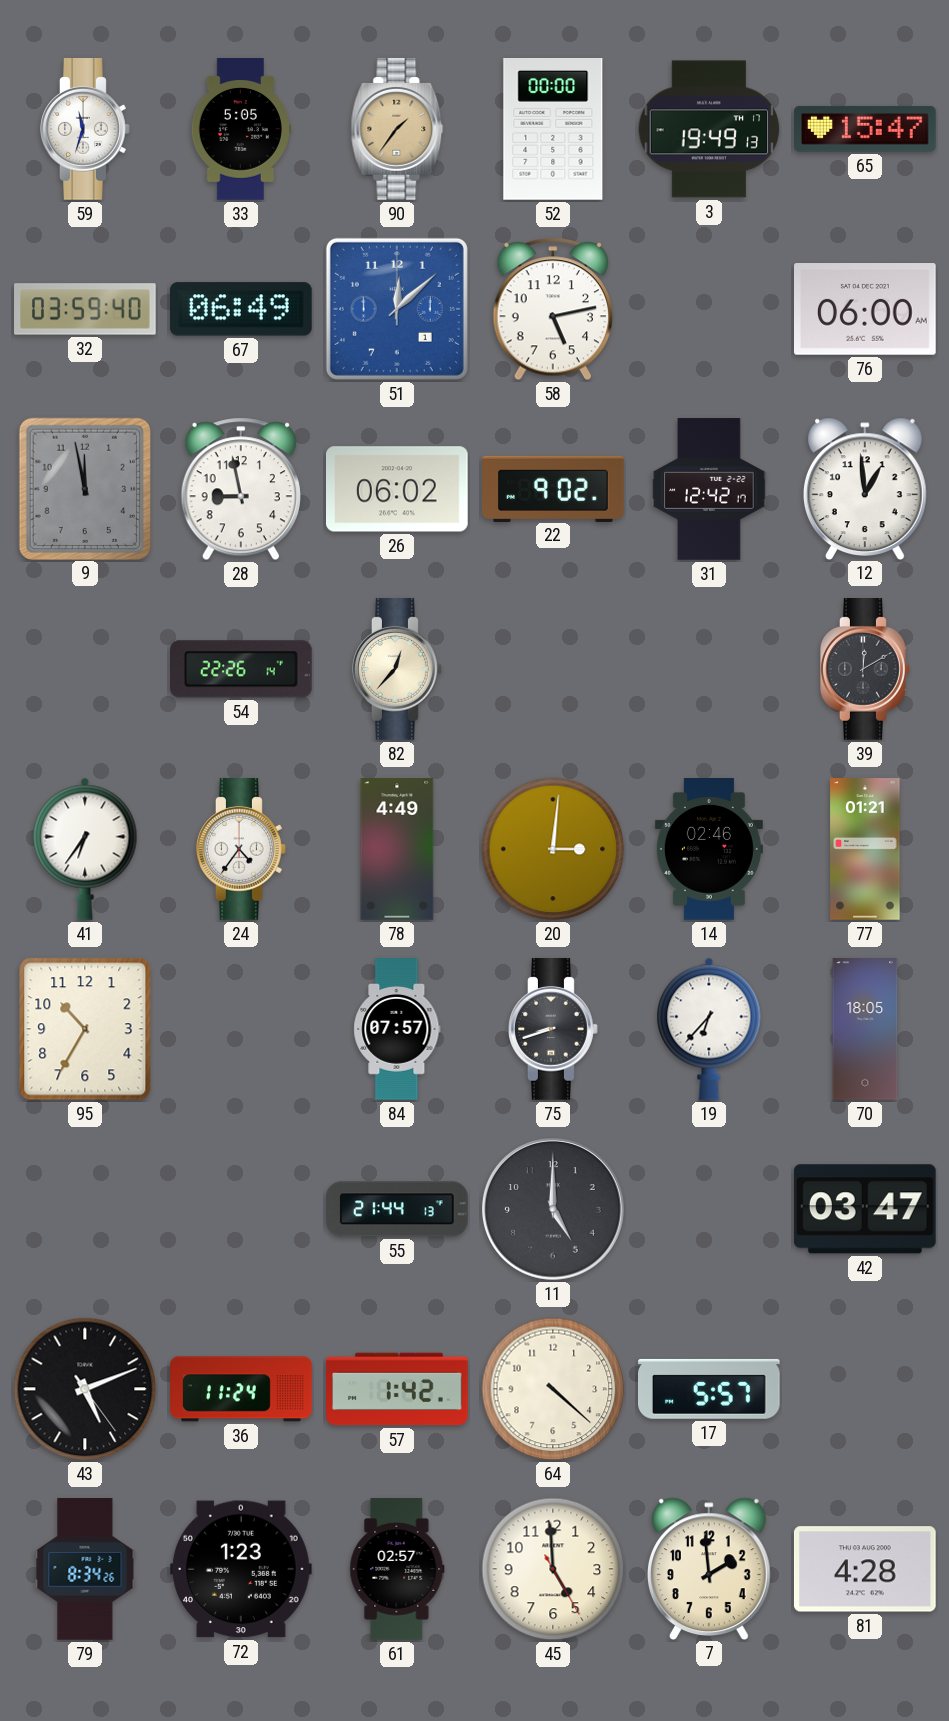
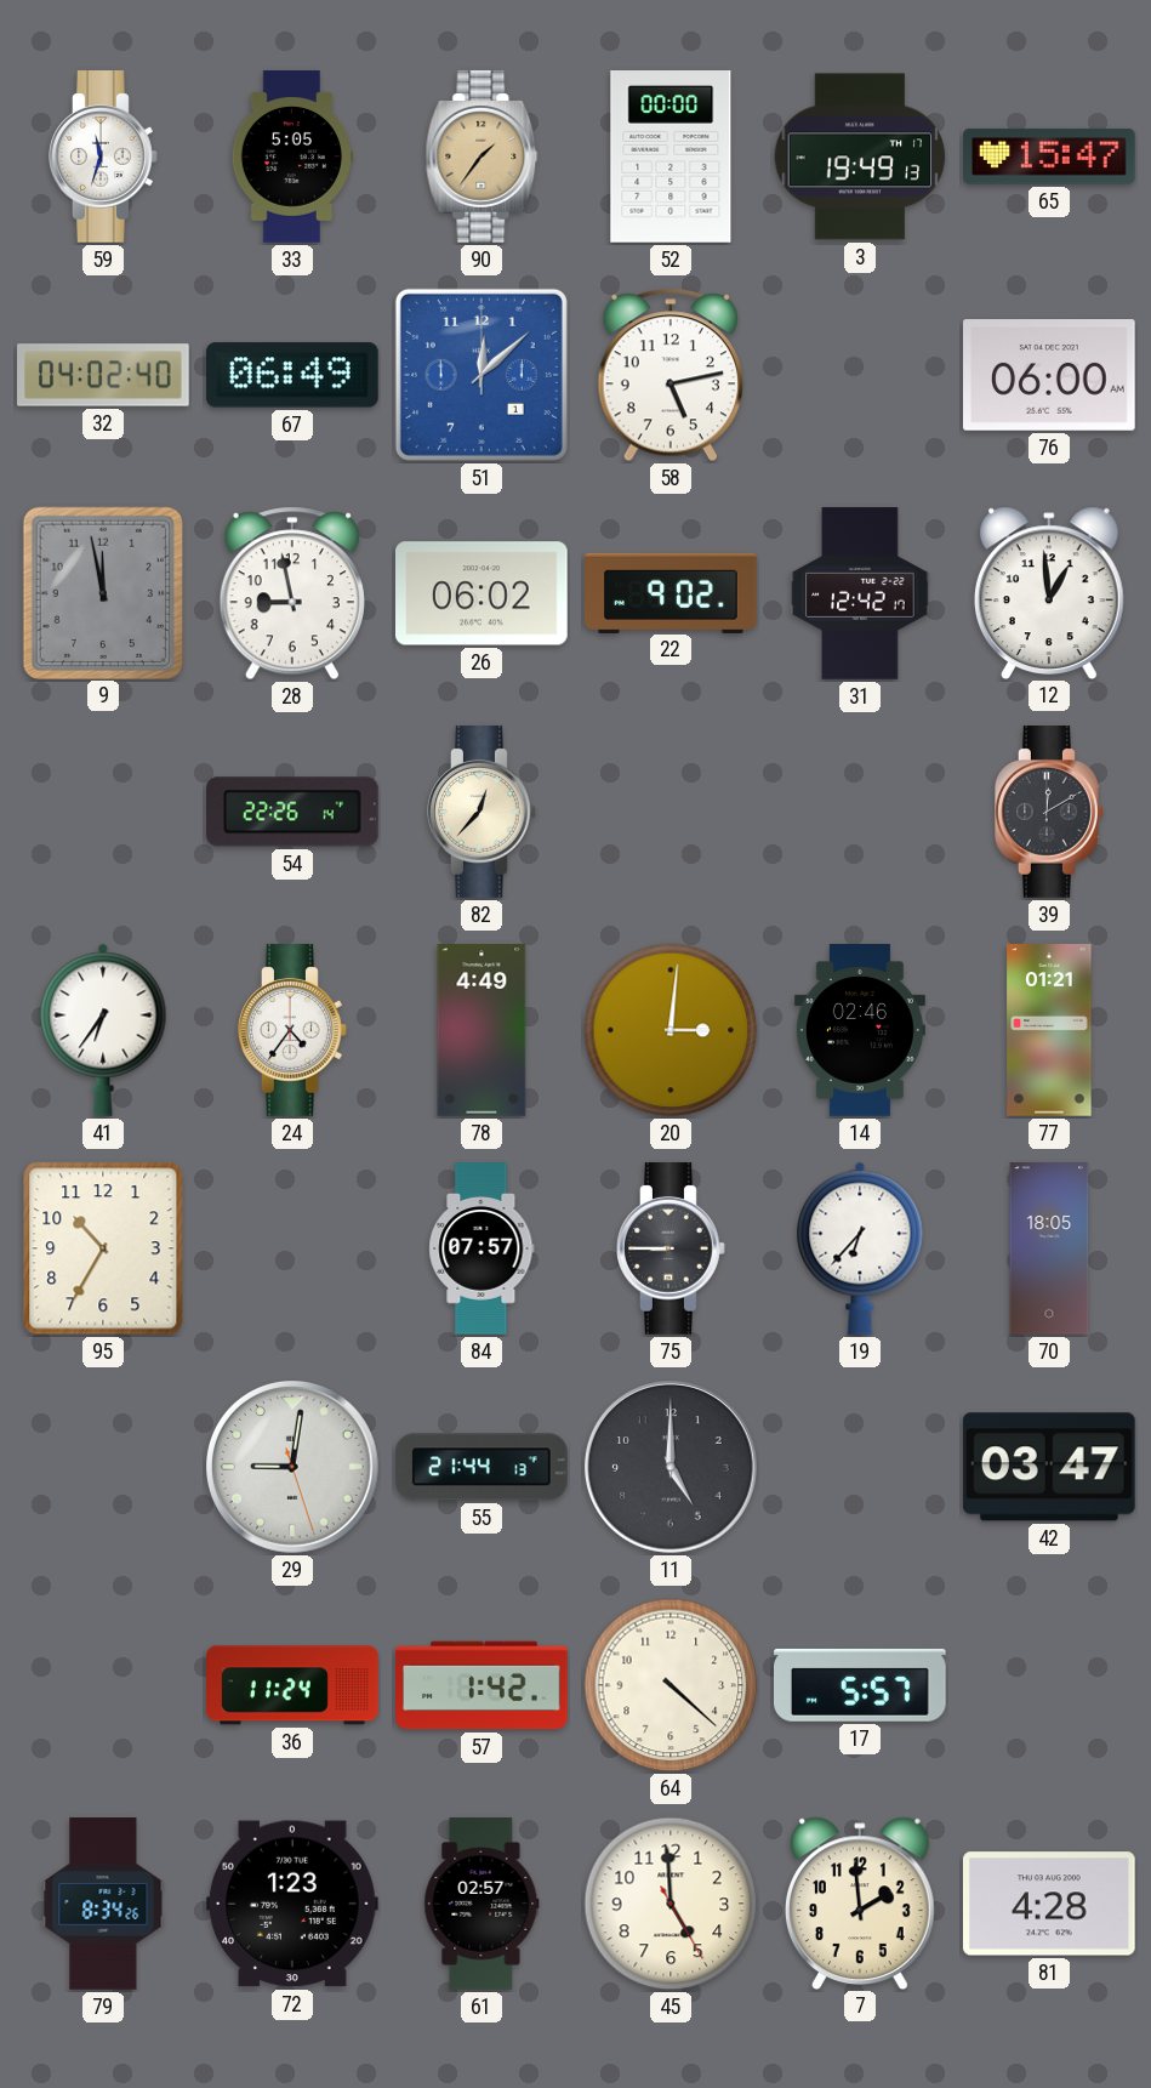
32: 03:59 -> 04:02 (103, 375)
75: 8:42 -> 8:45 (671, 1250)
29: none -> 9:01 (294, 1468)
43: 5:11 -> none (85, 1389)
